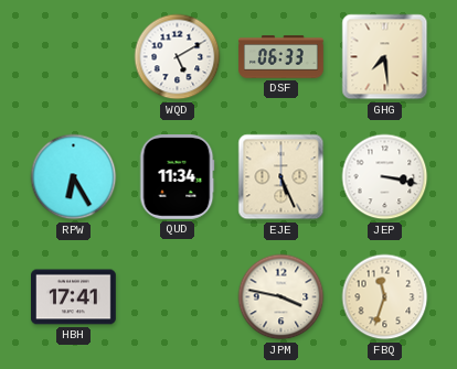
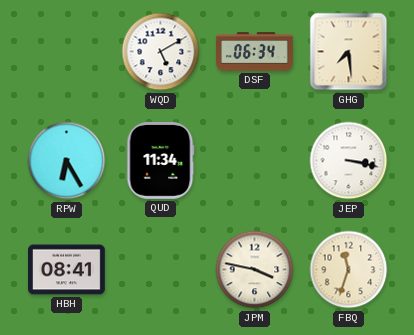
DSF: 06:33 -> 06:34 (255, 52)
EJE: 5:26 -> none (281, 177)
HBH: 17:41 -> 08:41 (67, 270)
